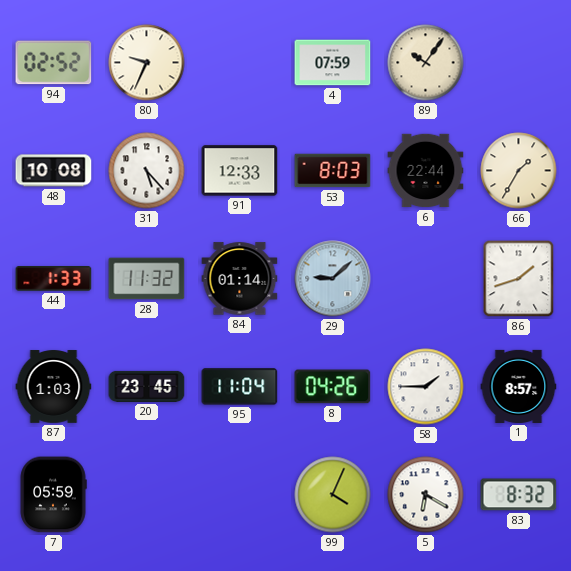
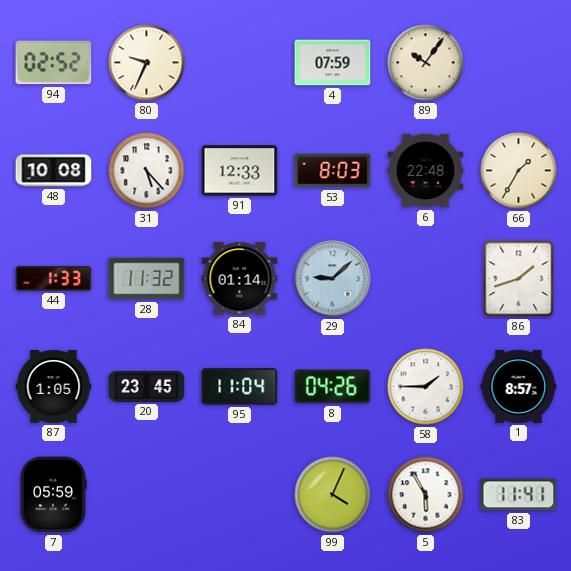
6: 22:44 -> 22:48 (426, 171)
87: 1:03 -> 1:05 (54, 387)
5: 6:20 -> 5:55 (426, 495)
83: 8:32 -> 11:41 (519, 495)
